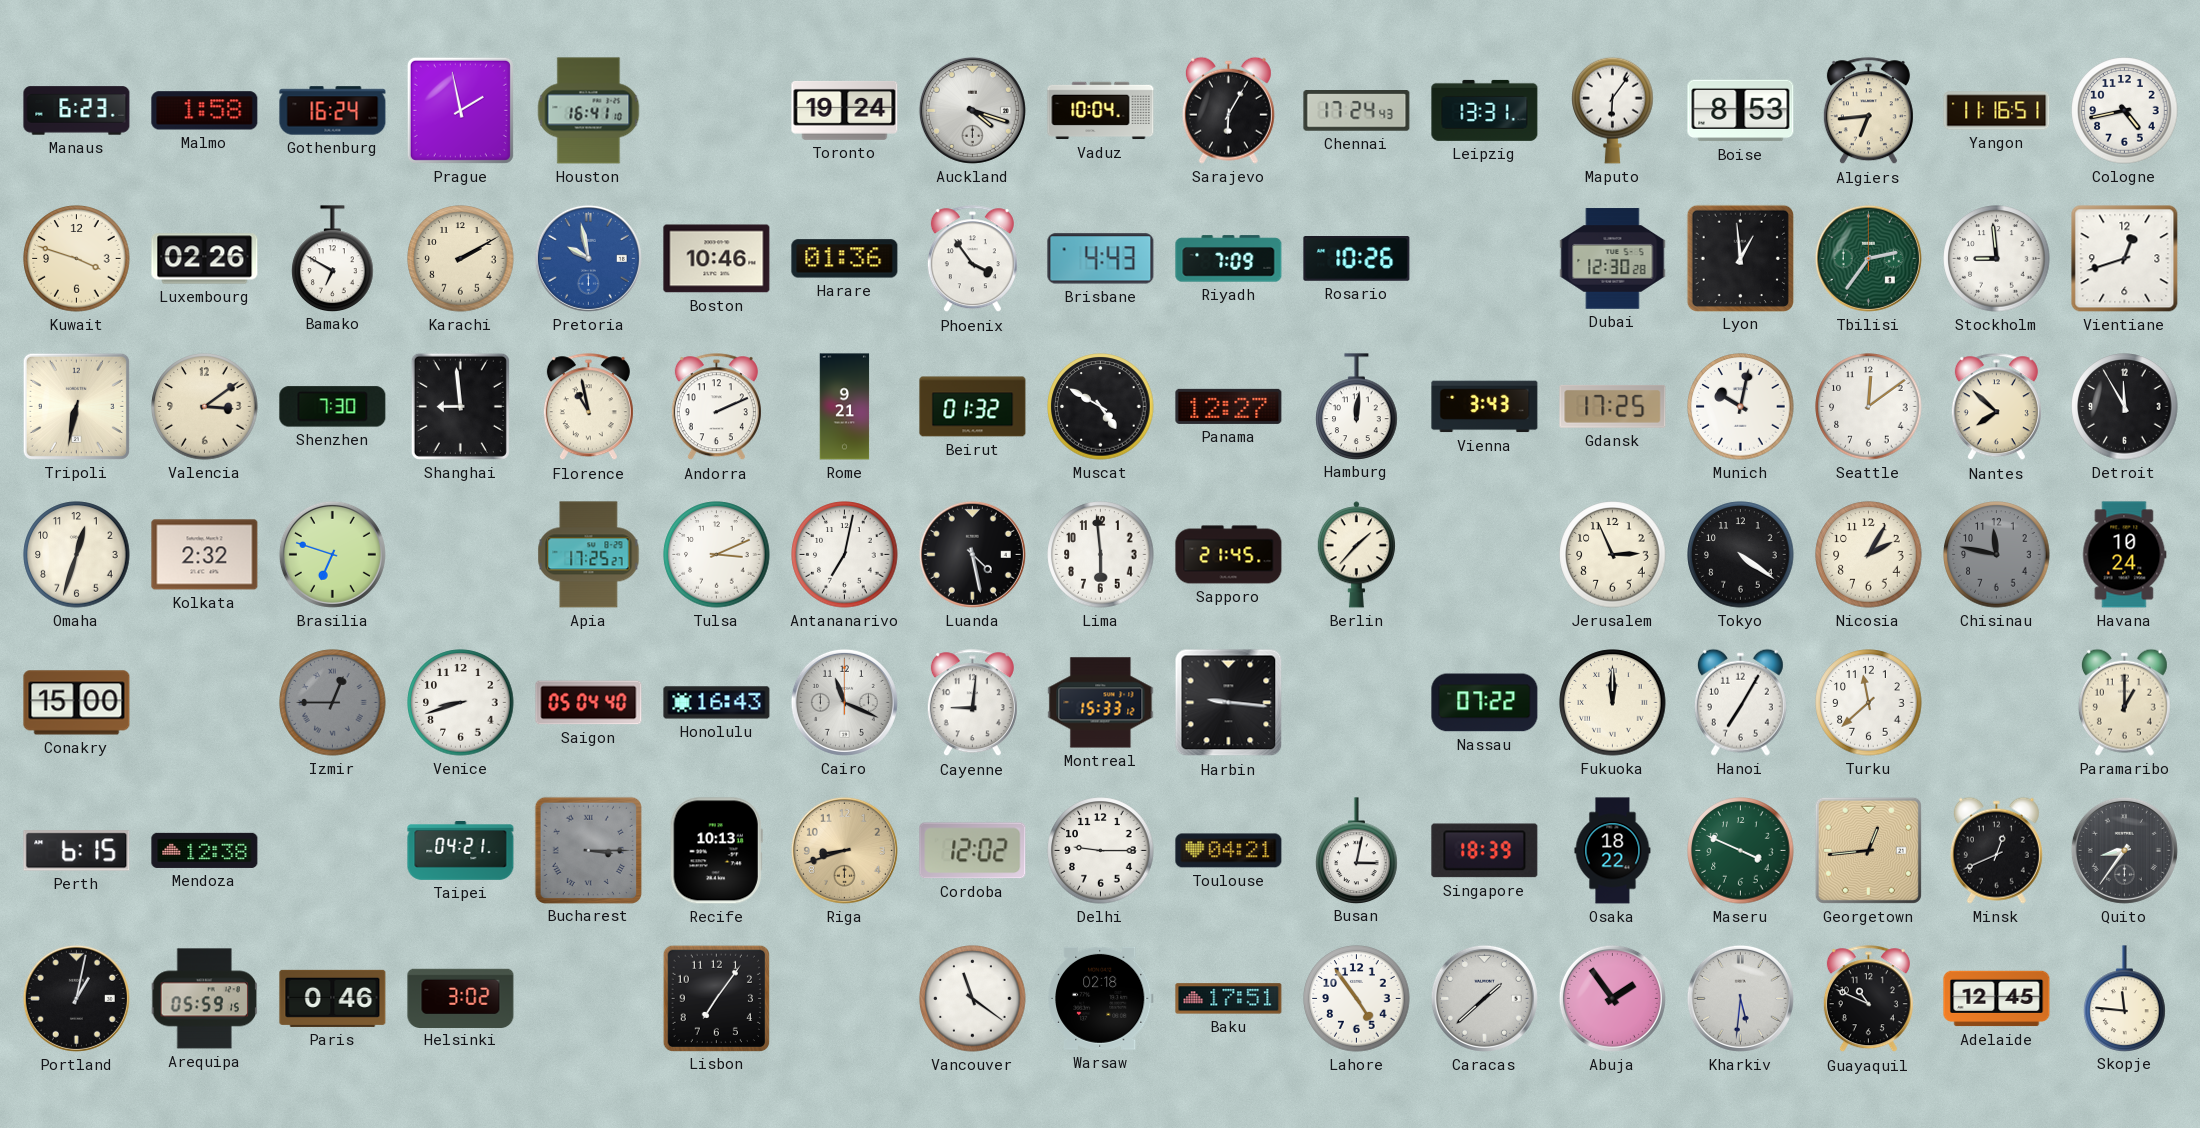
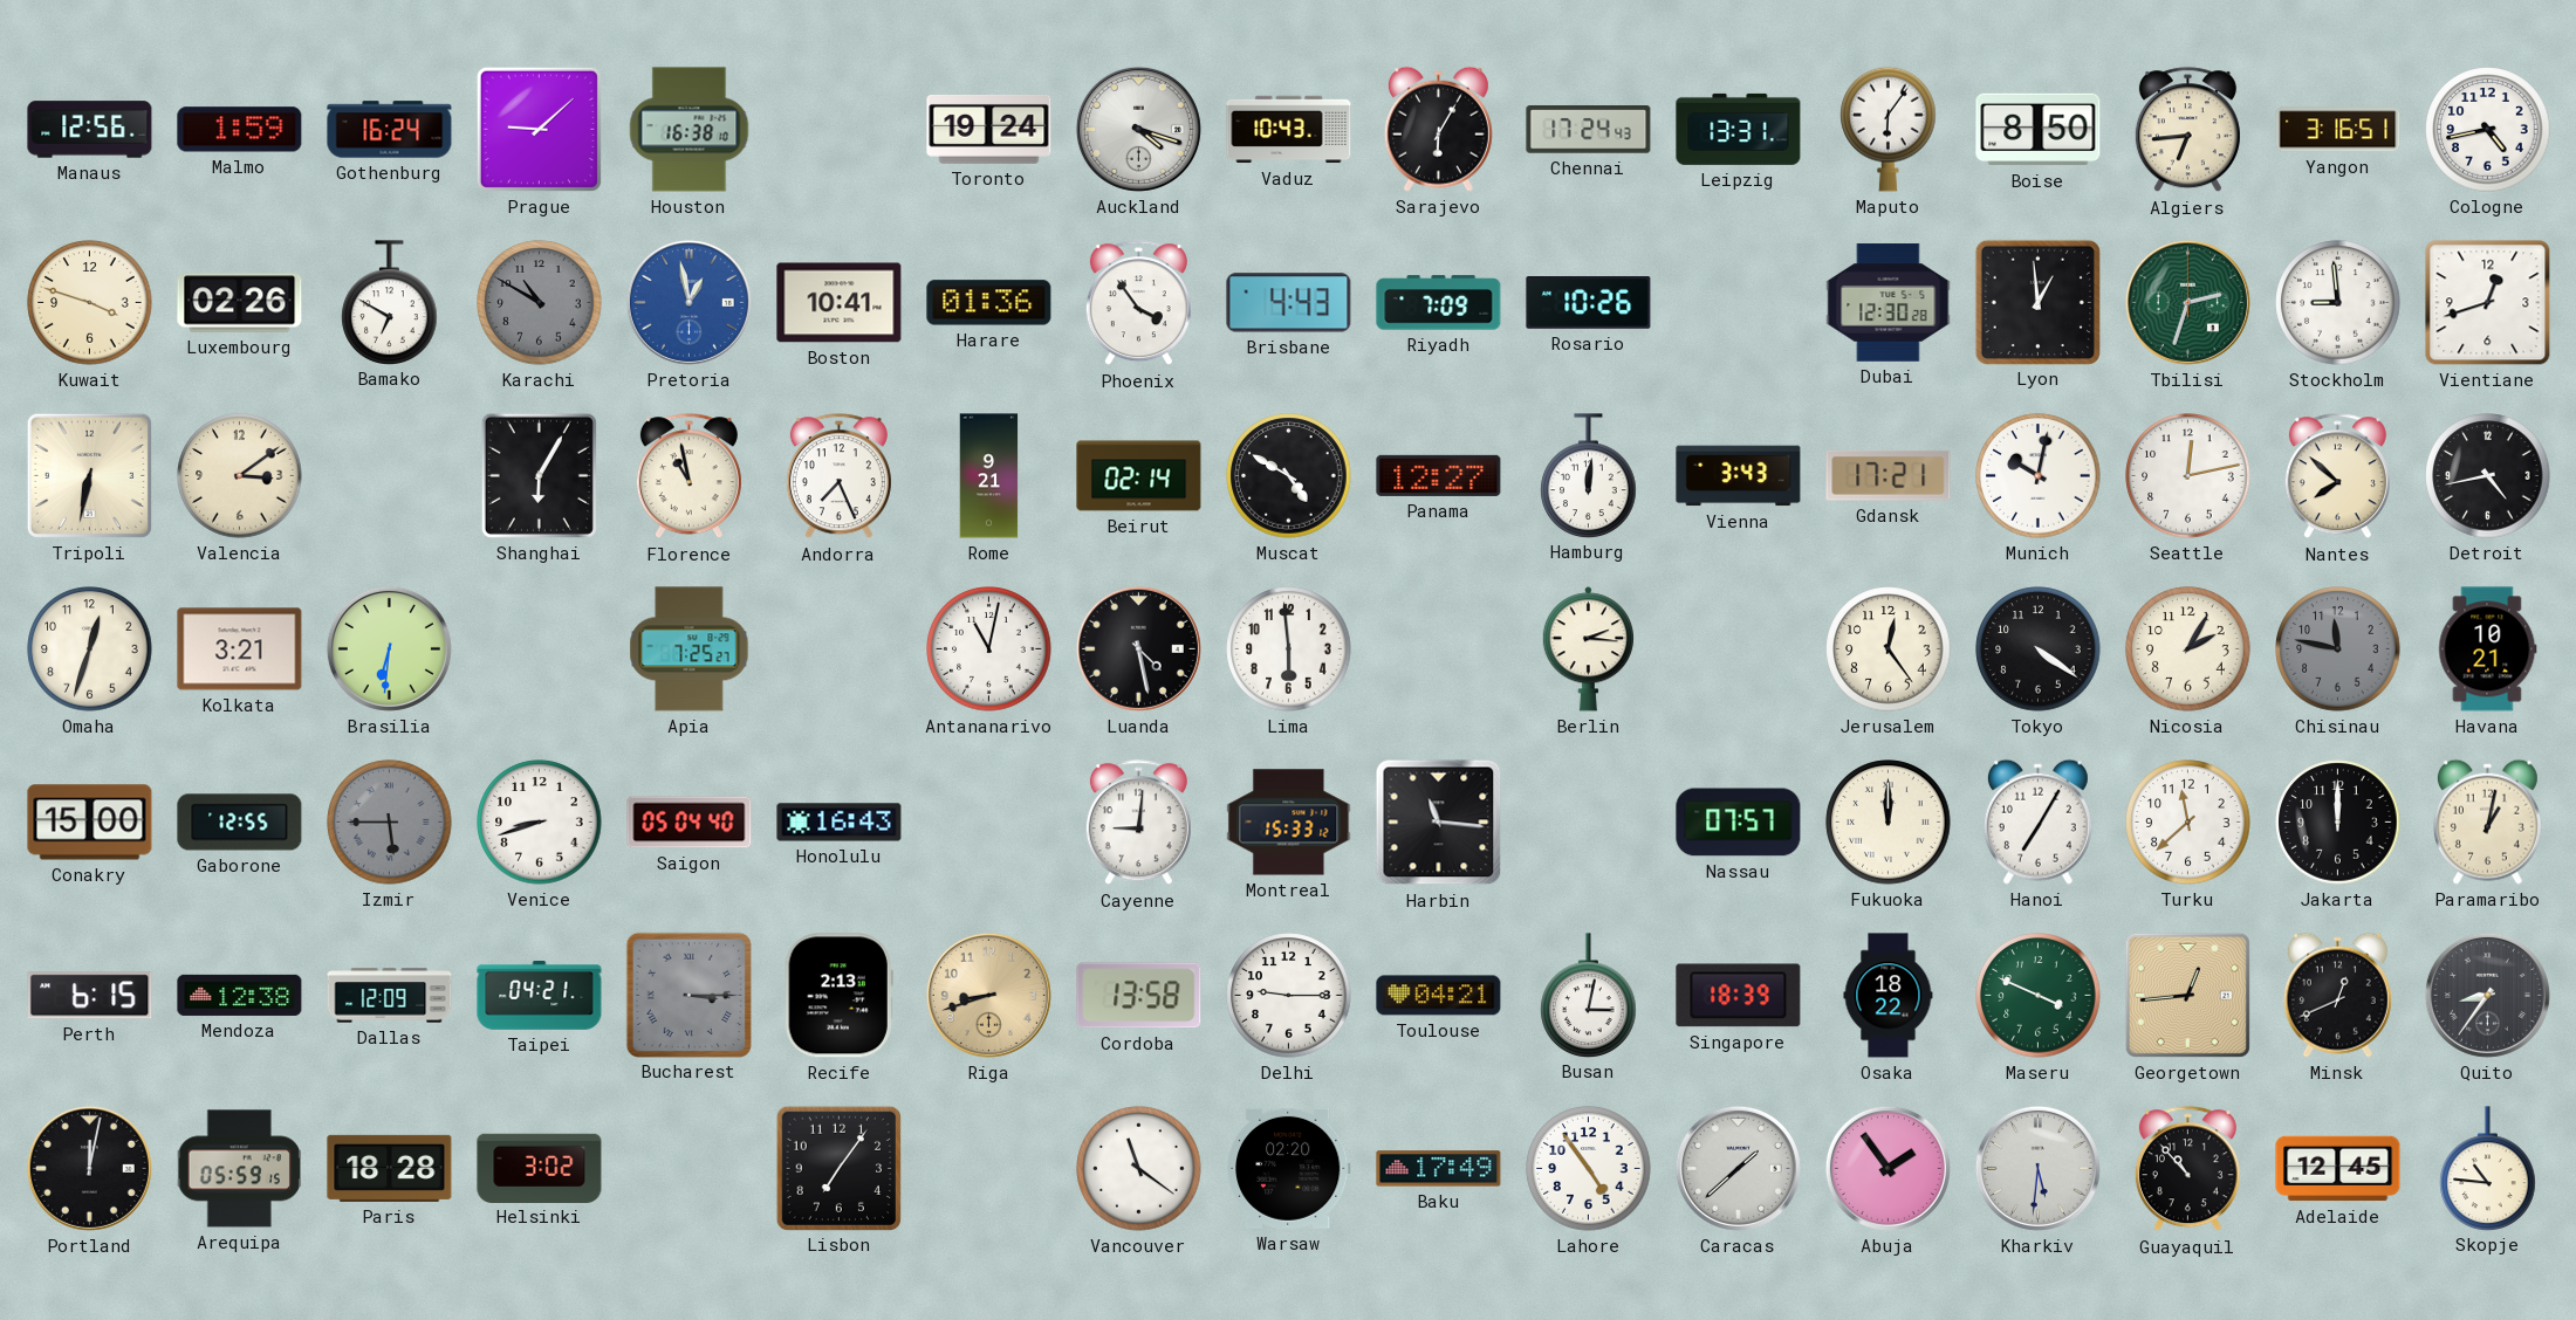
Manaus: 6:23 -> 12:56 (90, 130)
Malmo: 1:58 -> 1:59 (240, 130)
Prague: 1:58 -> 9:08 (539, 129)
Houston: 16:41 -> 16:38 (690, 130)
Vaduz: 10:04 -> 10:43 (1289, 130)
Boise: 8:53 -> 8:50 (2039, 130)
Yangon: 11:16 -> 3:16 (2338, 130)
Karachi: 2:10 -> 10:50 (540, 303)
Karachi dial: cream -> grey (540, 303)
Pretoria: 9:58 -> 12:58 (688, 302)
Boston: 10:46 -> 10:41 (840, 303)
Tbilisi: 2:36 -> 2:33 (2187, 302)
Shenzhen: 7:30 -> none (333, 407)
Shanghai: 8:59 -> 6:05 (539, 475)
Andorra: 2:11 -> 7:26 (838, 476)
Beirut: 01:32 -> 02:14 (1139, 476)
Gdansk: 17:25 -> 17:21 (1889, 475)
Seattle: 12:09 -> 12:13 (2188, 476)
Detroit: 11:55 -> 4:43 (2488, 476)
Kolkata: 2:32 -> 3:21 (240, 649)
Brasilia: 6:48 -> 6:31 (389, 648)
Apia: 17:25 -> 7:25 (690, 649)
Tulsa: 3:11 -> none (717, 555)
Antananarivo: 7:02 -> 11:02 (989, 649)
Sapporo: 21:45 -> none (1229, 555)
Berlin: 1:37 -> 2:16 (1588, 649)
Jerusalem: 2:56 -> 12:24 (1889, 649)
Havana: 10:24 -> 10:21 (2488, 649)
Gaborone: none -> 12:55 (240, 823)
Izmir: 12:45 -> 5:45 (390, 823)
Cairo: 11:19 -> none (844, 702)
Harbin: 9:16 -> 11:16 (1439, 823)
Nassau: 07:22 -> 07:57 (1739, 823)
Jakarta: none -> 12:00 (2338, 823)
Paramaribo: 1:00 -> 1:02 (2487, 821)
Dallas: none -> 12:09 (390, 996)
Recife: 10:13 -> 2:13 (838, 996)
Cordoba: 12:02 -> 13:58 (1139, 996)
Portland: 1:02 -> 12:02 (89, 1168)
Paris: 0:46 -> 18:28 (390, 1168)
Warsaw: 02:18 -> 02:20 (1288, 1168)
Baku: 17:51 -> 17:49 (1439, 1169)
Guayaquil: 10:49 -> 10:53 (2187, 1169)
Skopje: 11:46 -> 10:46 (2488, 1168)
